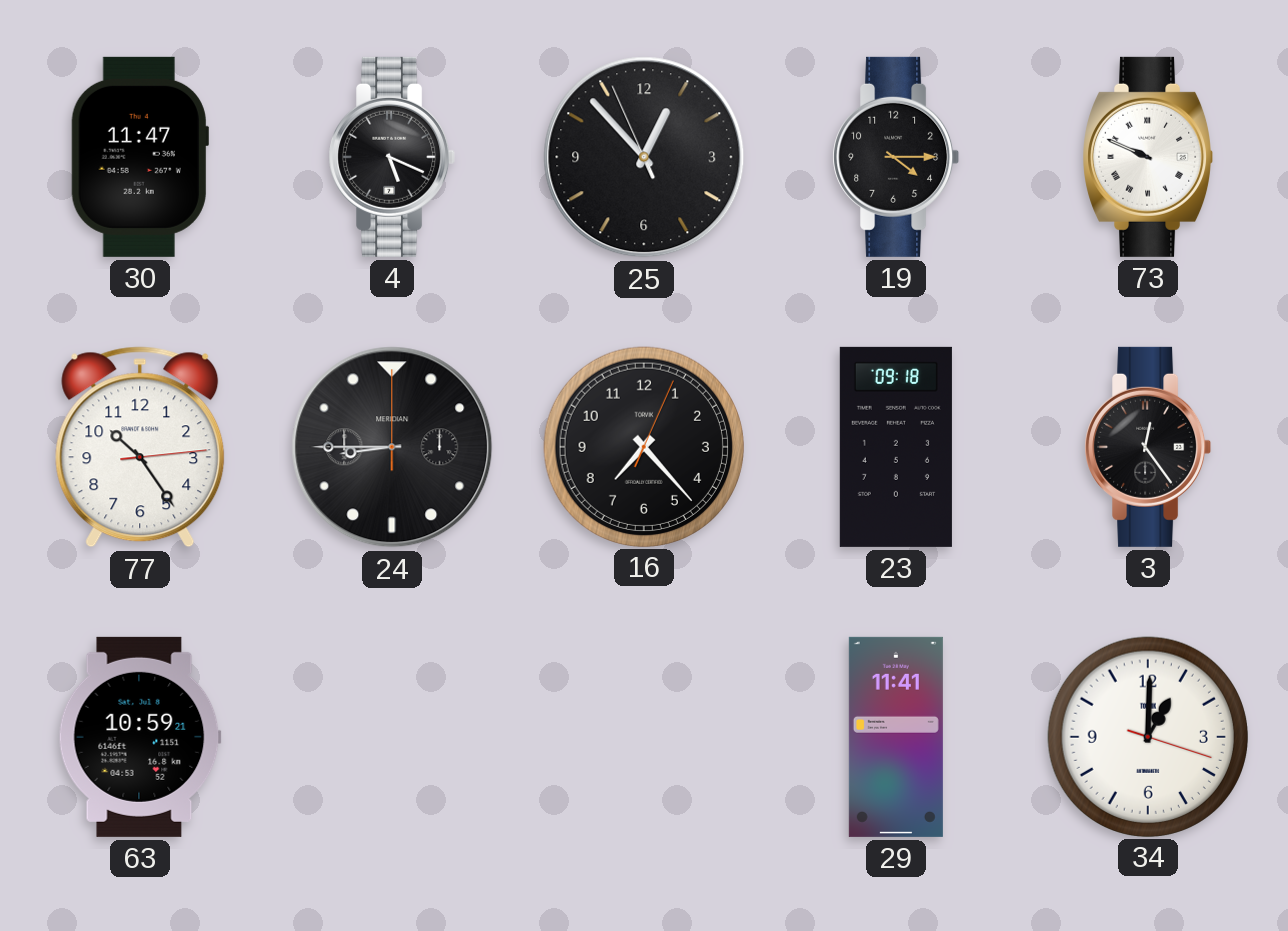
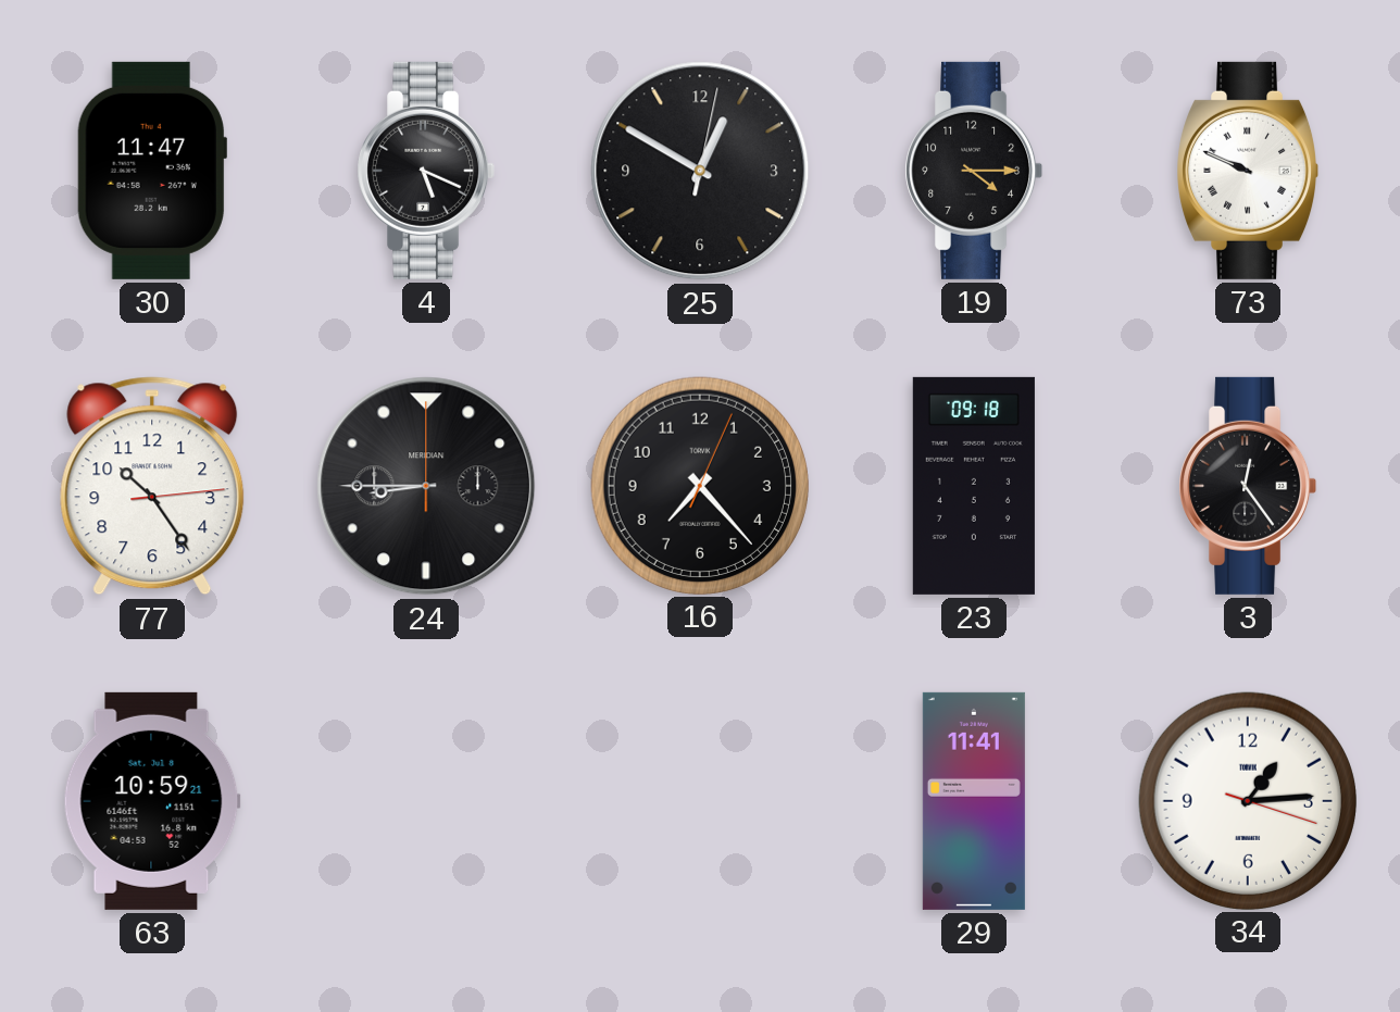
25: 12:52 -> 12:50 (700, 171)
34: 1:00 -> 1:14 (1247, 800)
